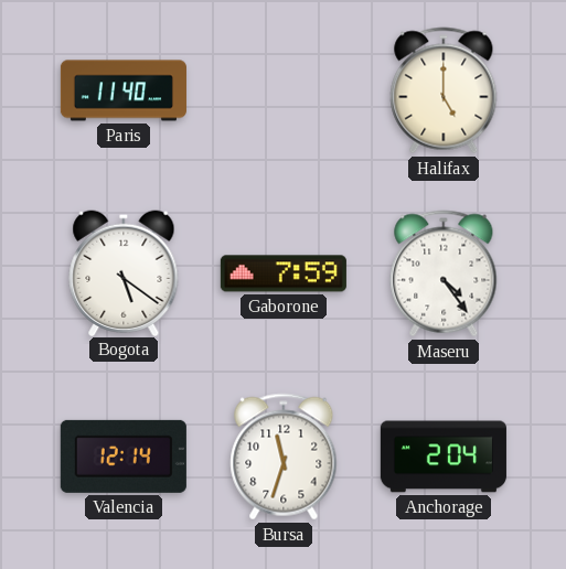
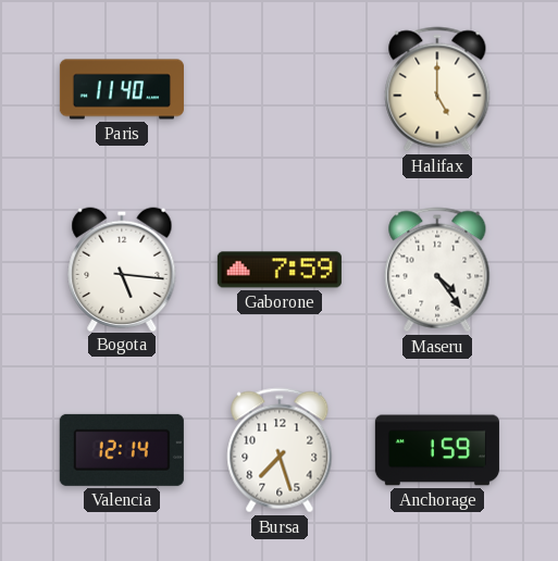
Bogota: 5:21 -> 5:16 (122, 269)
Bursa: 11:33 -> 7:27 (280, 450)
Anchorage: 2:04 -> 1:59 (437, 450)
